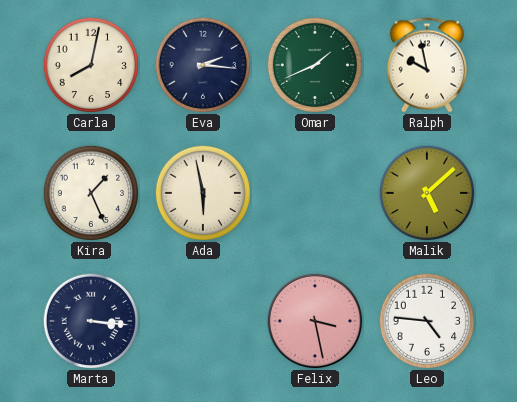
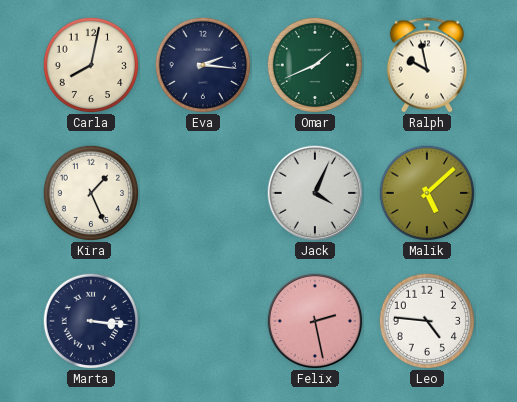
Ada: 5:58 -> none (202, 192)
Jack: none -> 4:04 (315, 193)
Felix: 3:28 -> 2:28 (315, 321)
